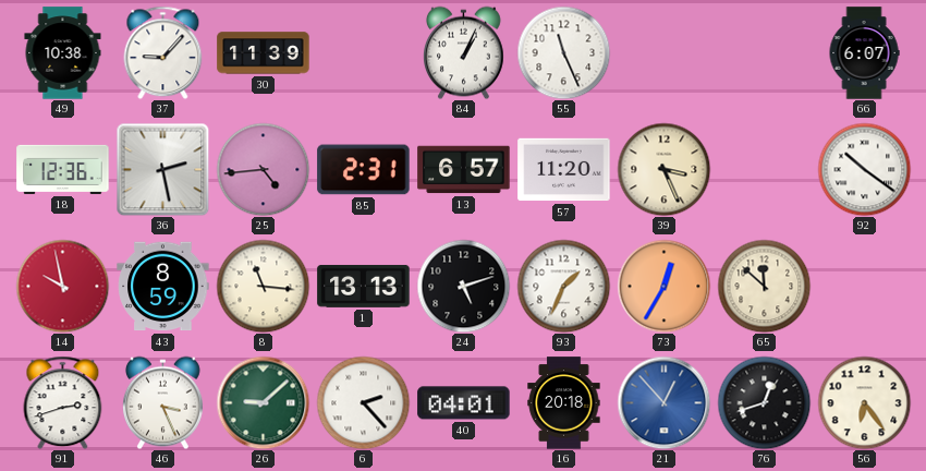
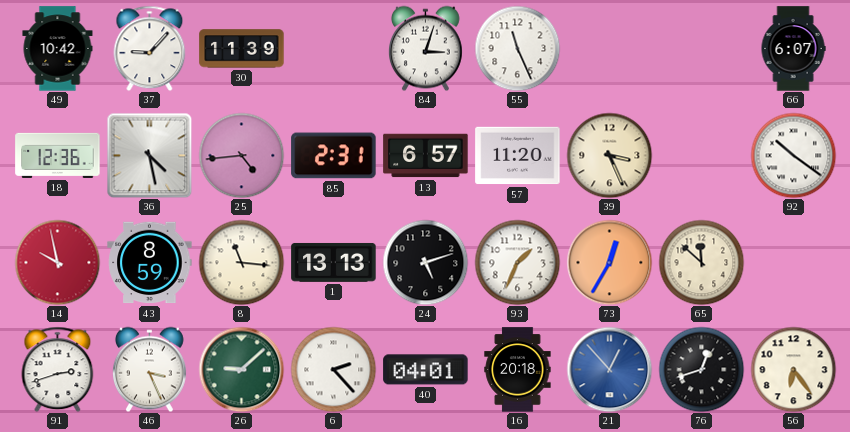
49: 10:38 -> 10:42 (58, 49)
84: 1:04 -> 3:03 (426, 48)
36: 2:28 -> 4:28 (149, 155)
